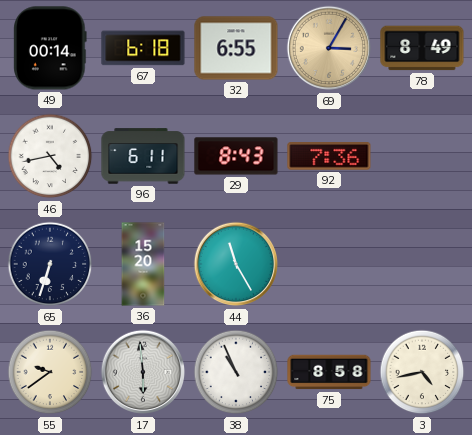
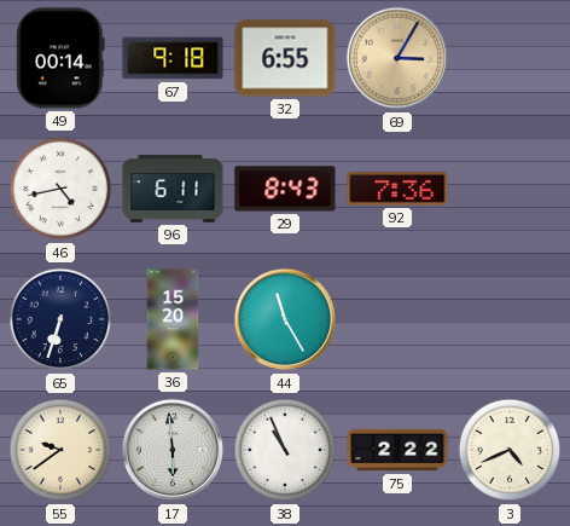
67: 6:18 -> 9:18 (173, 58)
78: 8:49 -> none (422, 48)
75: 8:58 -> 2:22 (397, 450)
3: 4:43 -> 4:41 (510, 450)
